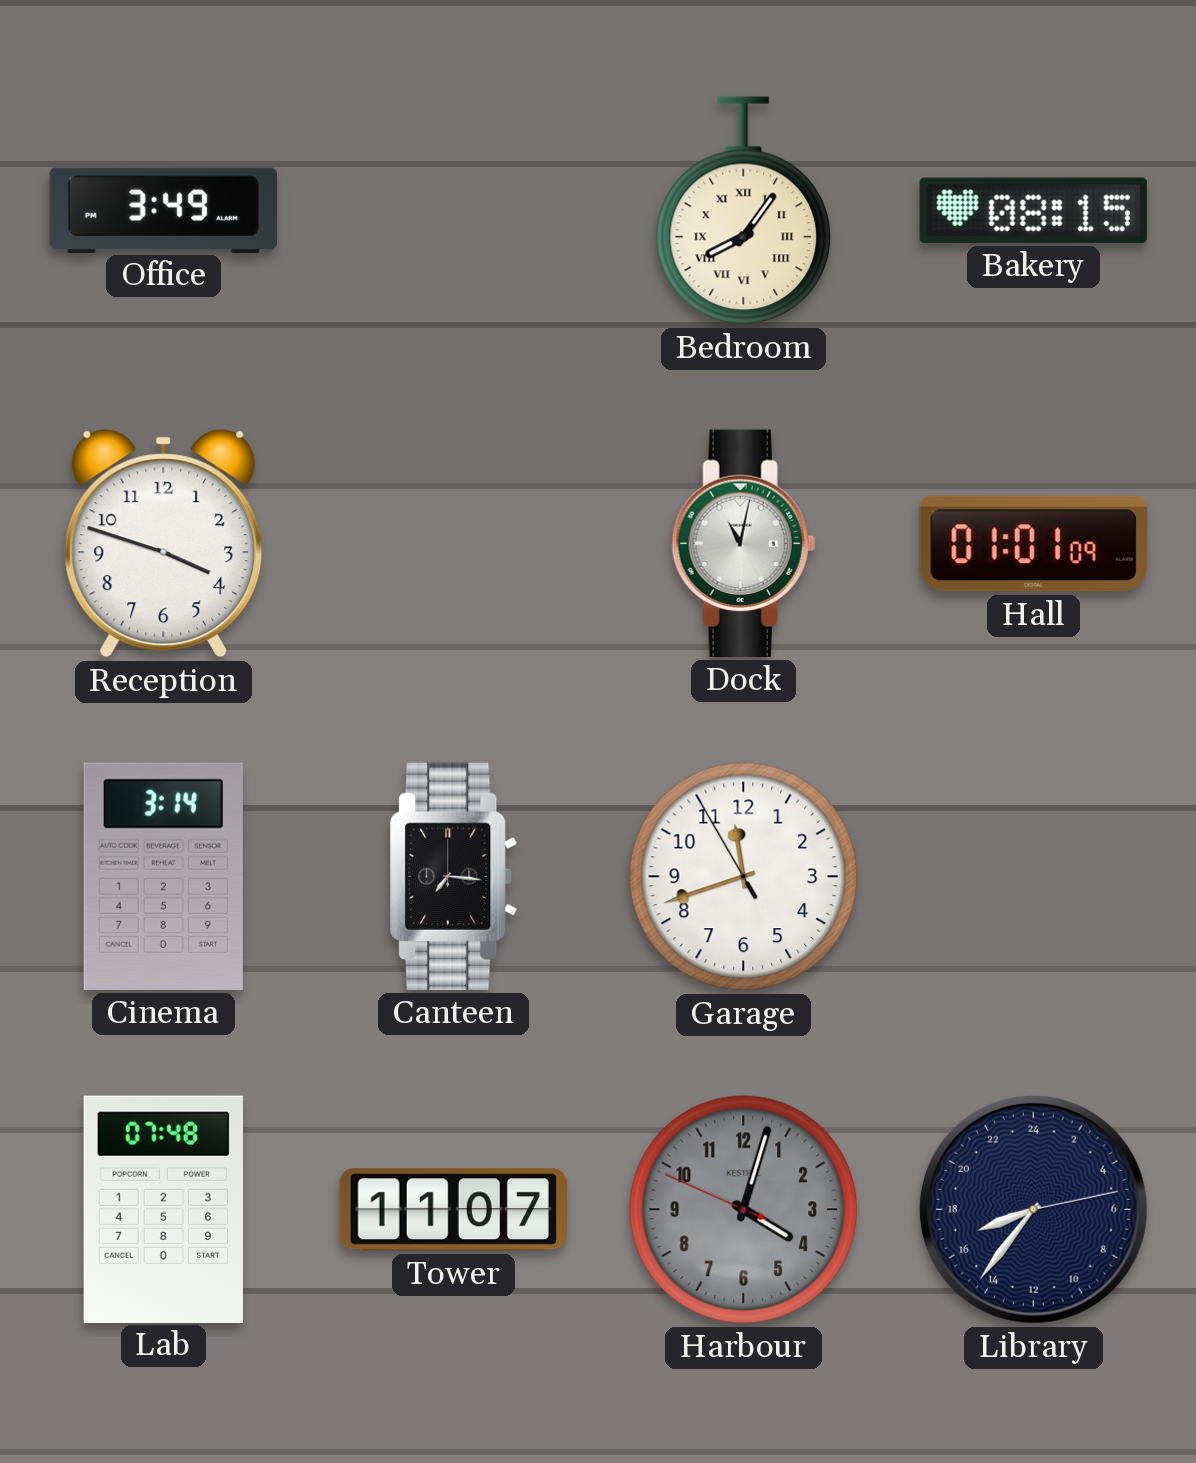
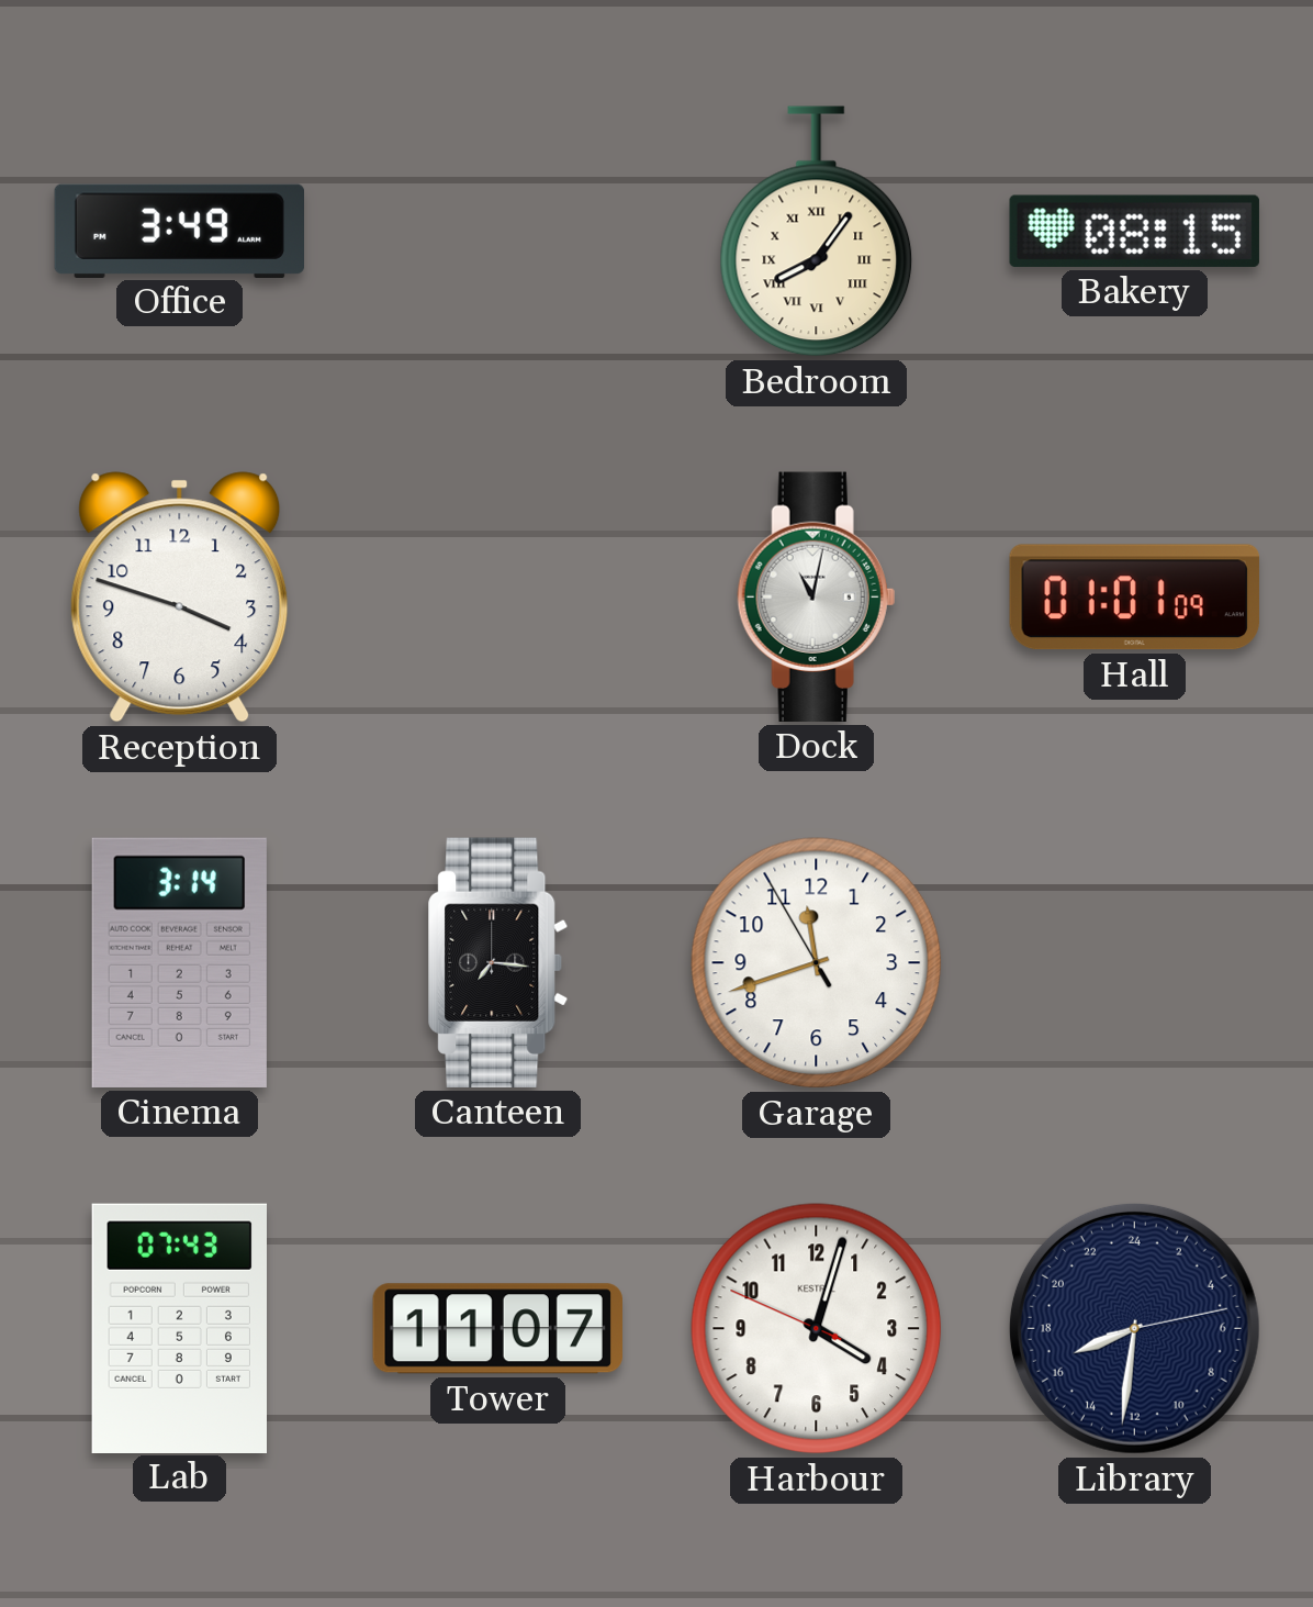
Lab: 07:48 -> 07:43 (179, 1328)
Harbour dial: grey -> white (817, 1329)
Library: 16:36 -> 16:31 (1134, 1328)
